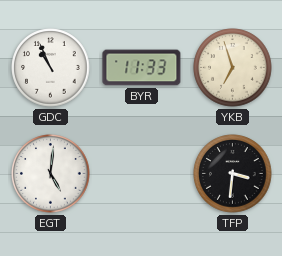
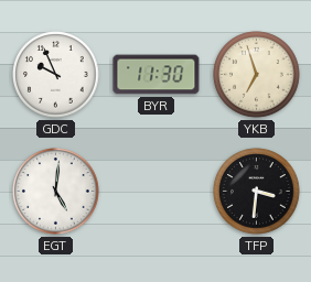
GDC: 10:56 -> 9:56 (56, 75)
BYR: 11:33 -> 11:30 (157, 75)
